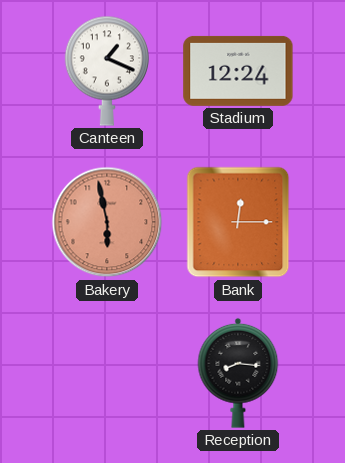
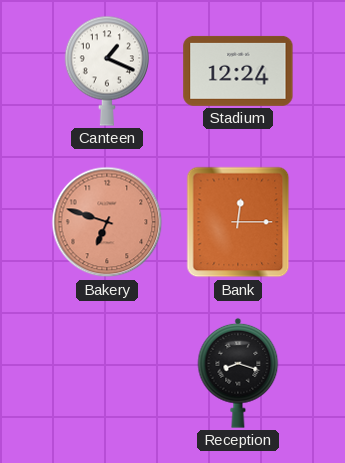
Bakery: 5:58 -> 6:48 (107, 222)
Reception: 8:16 -> 8:18 (238, 373)
